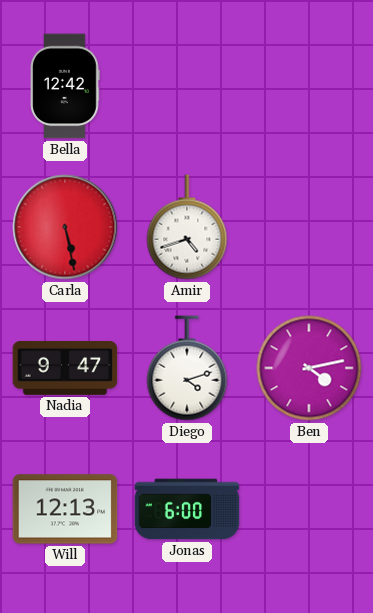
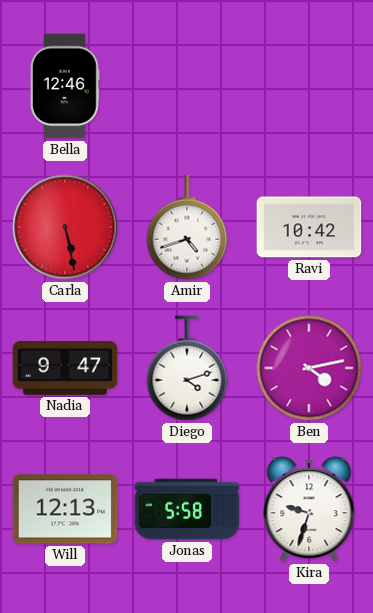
Bella: 12:42 -> 12:46 (65, 86)
Ravi: none -> 10:42 (309, 227)
Jonas: 6:00 -> 5:58 (187, 509)
Kira: none -> 9:33 (309, 509)
